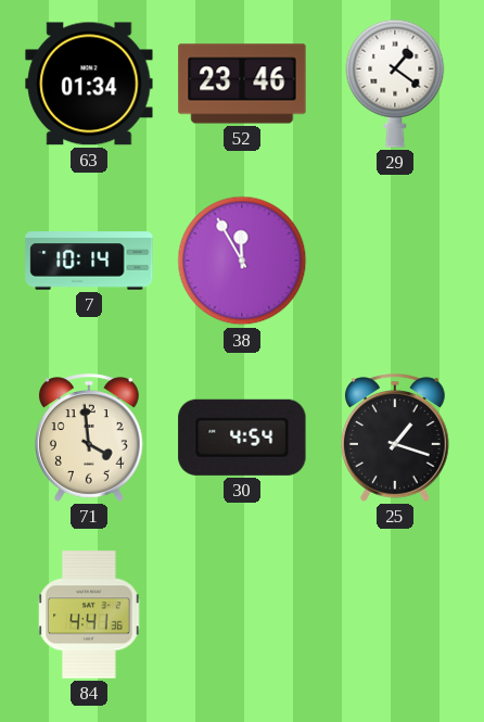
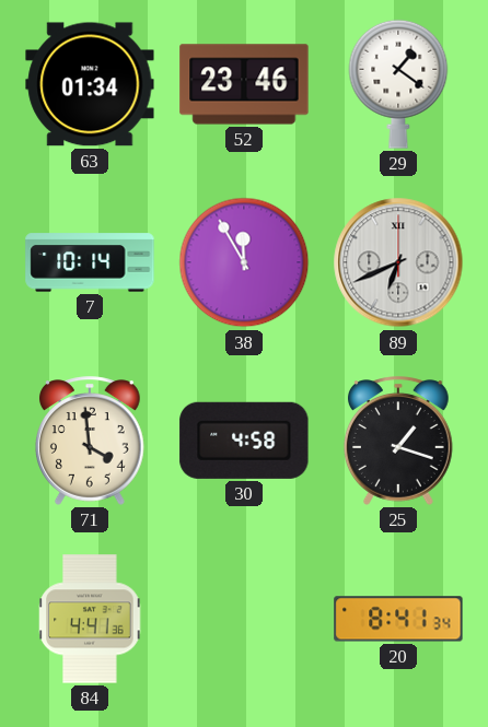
89: none -> 6:41 (398, 262)
30: 4:54 -> 4:58 (244, 441)
20: none -> 8:41 (398, 619)
